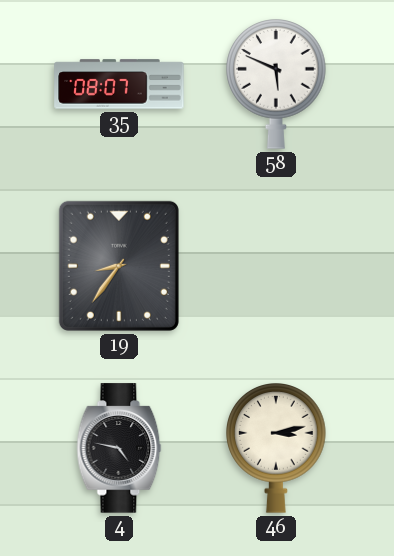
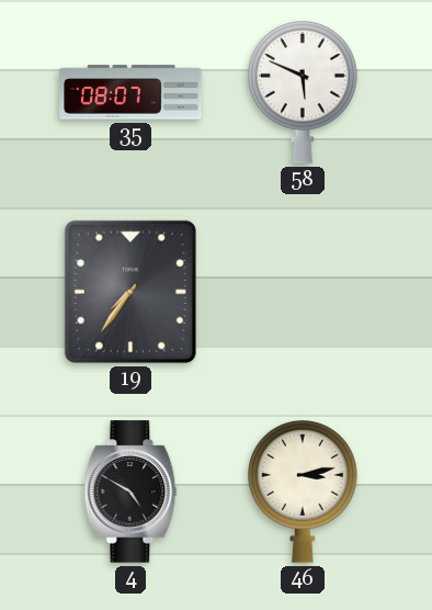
19: 8:36 -> 7:36 (130, 292)
4: 4:47 -> 4:50 (130, 492)
